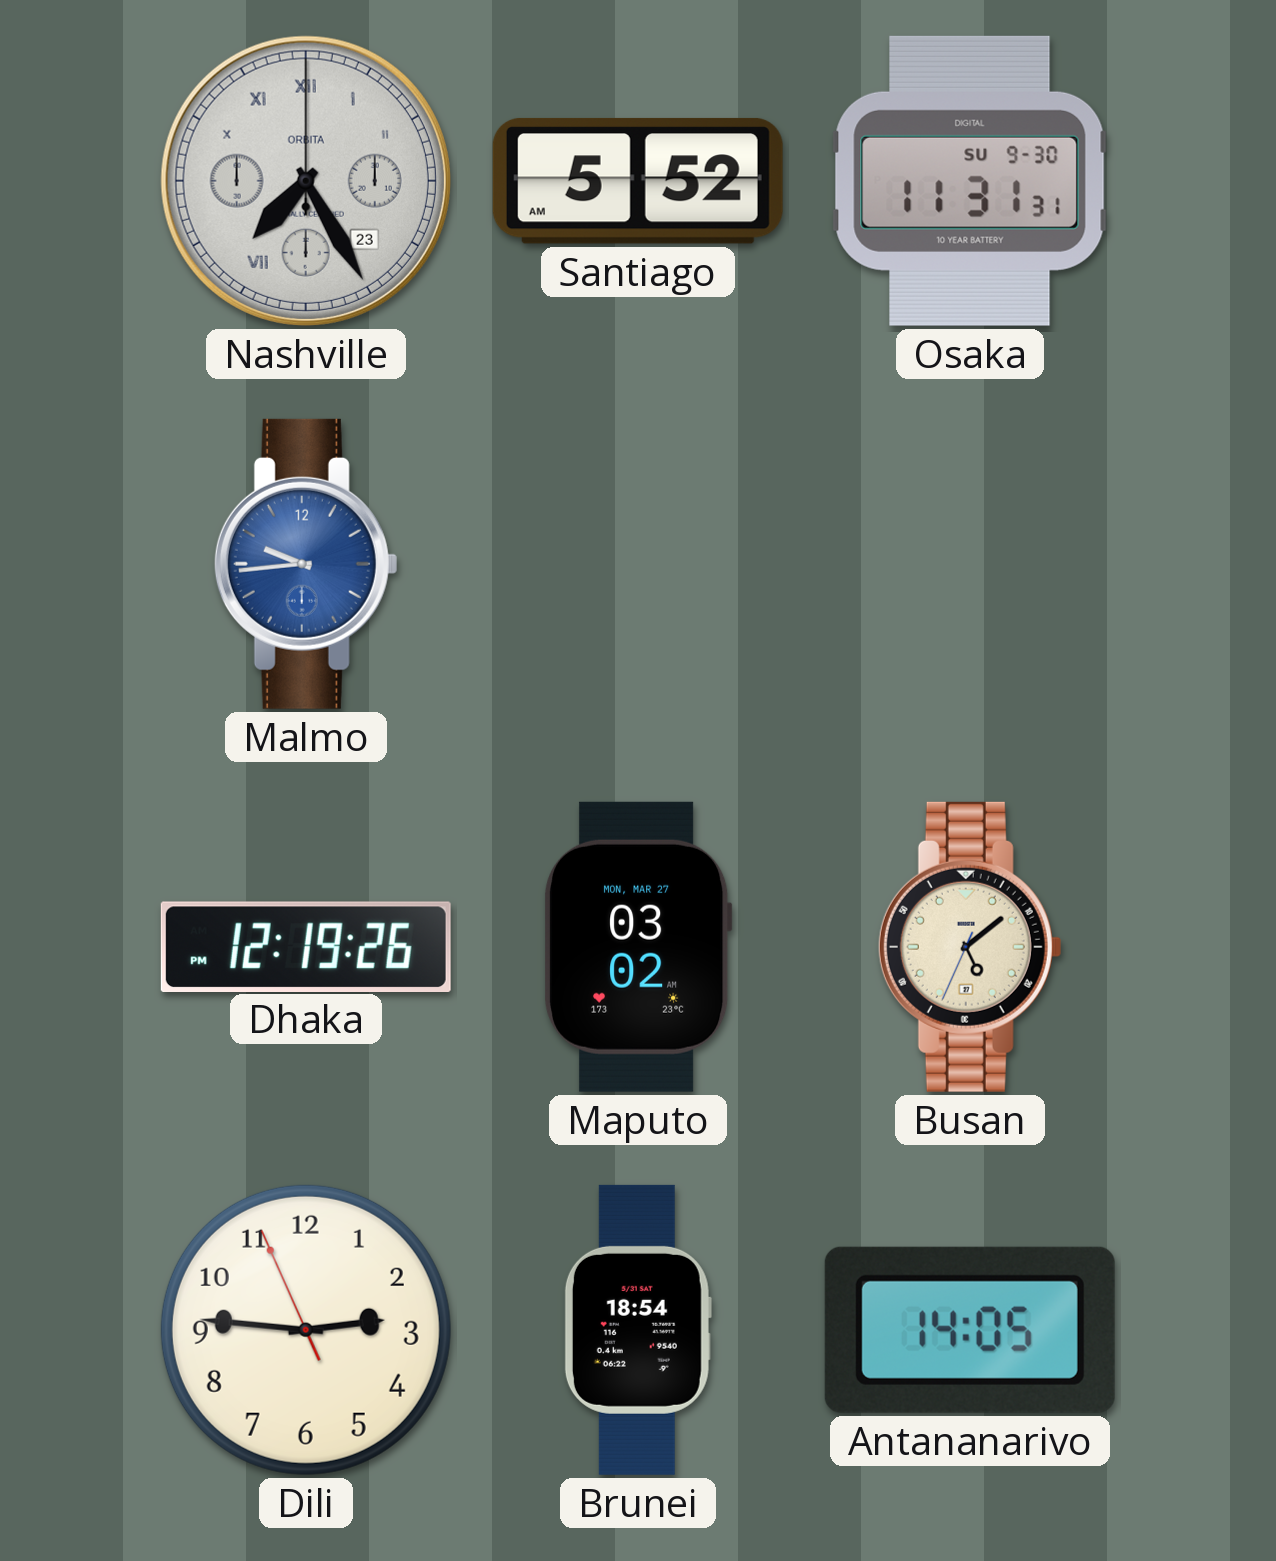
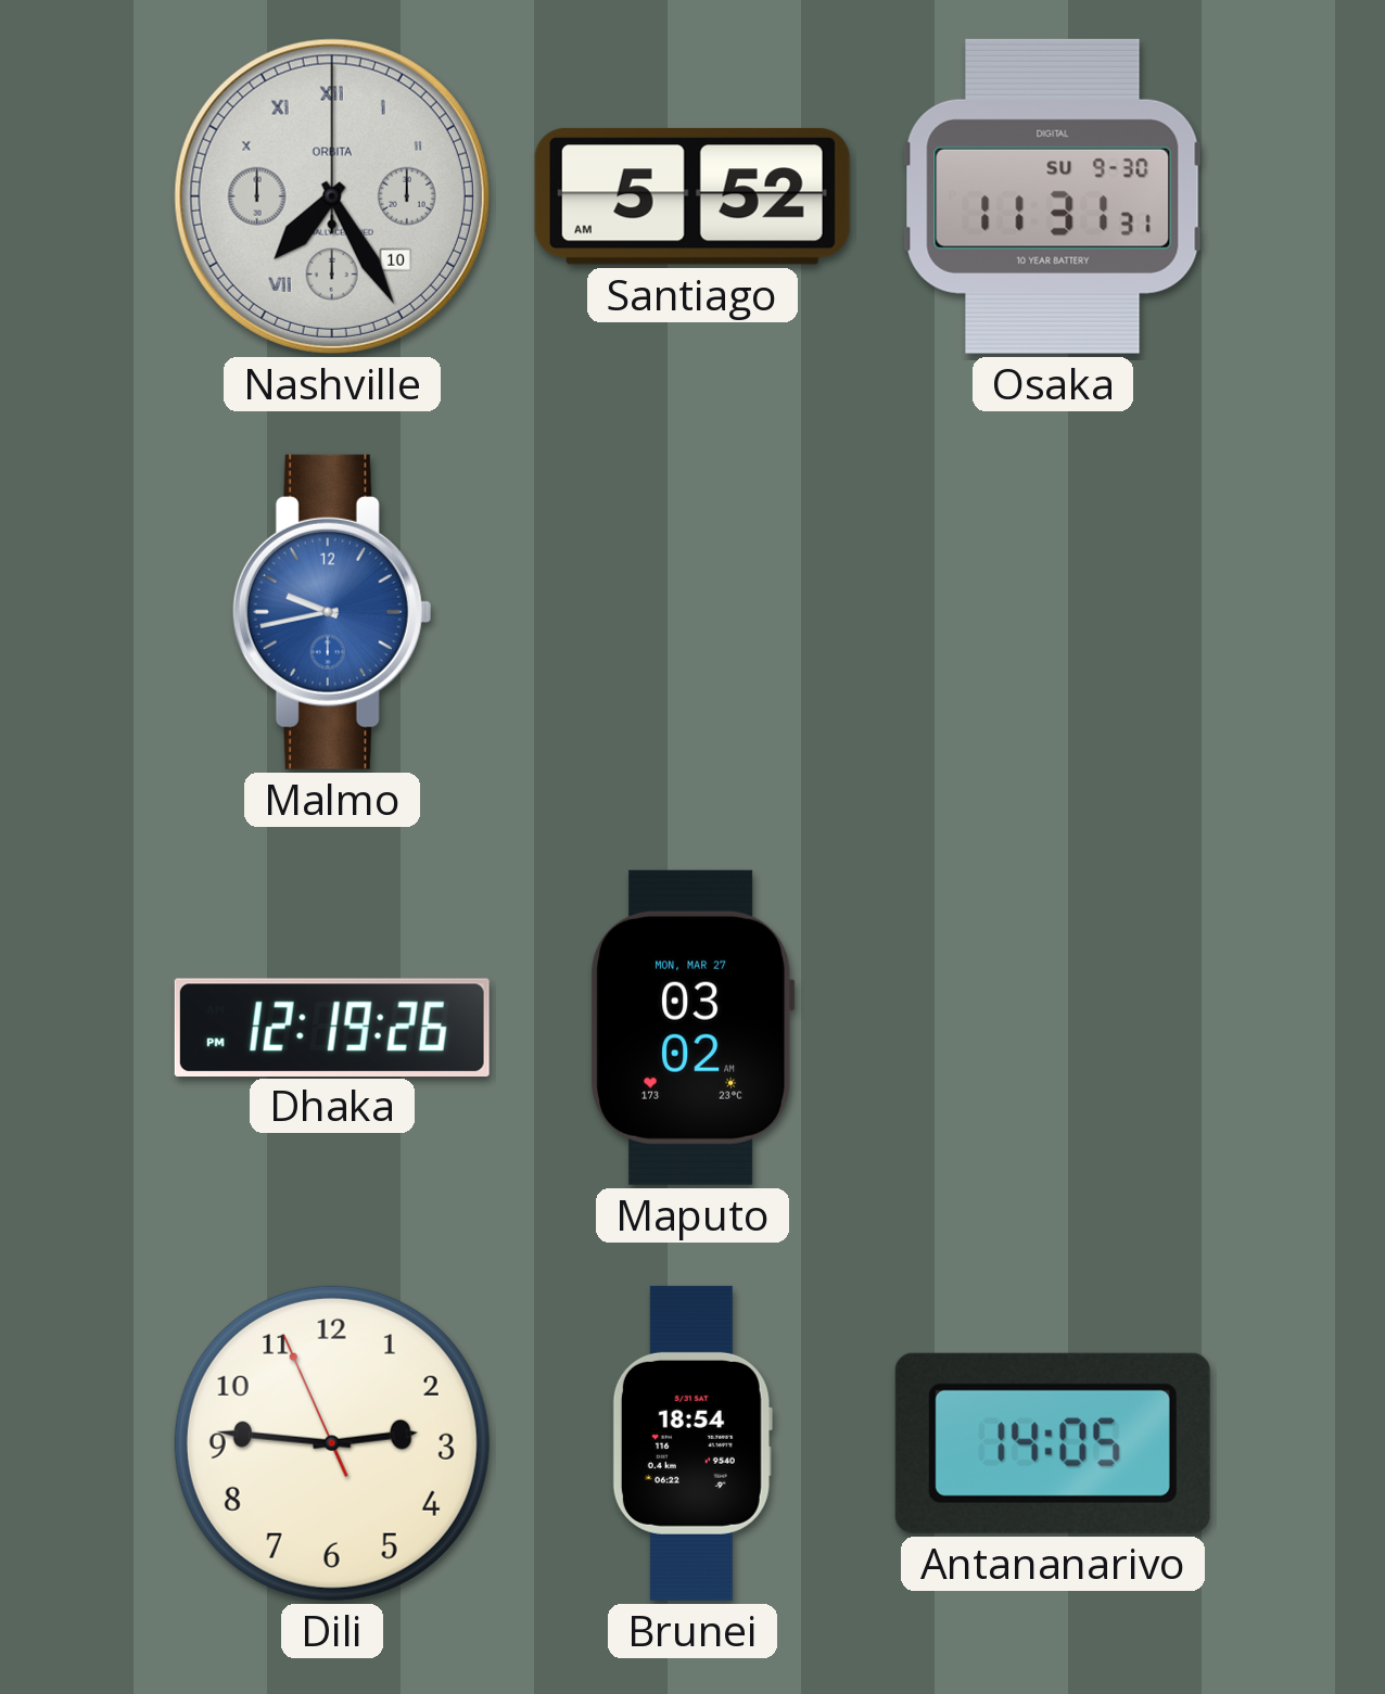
Nashville date: 23 -> 10 (332, 196)
Malmo: 9:44 -> 9:43 (332, 612)
Busan: 5:08 -> none (970, 947)
